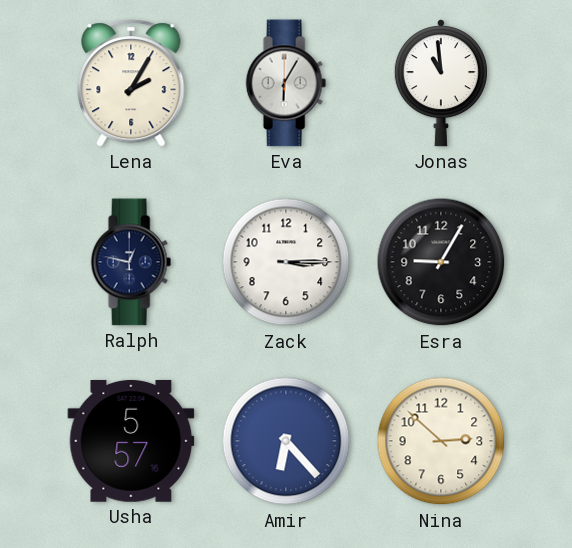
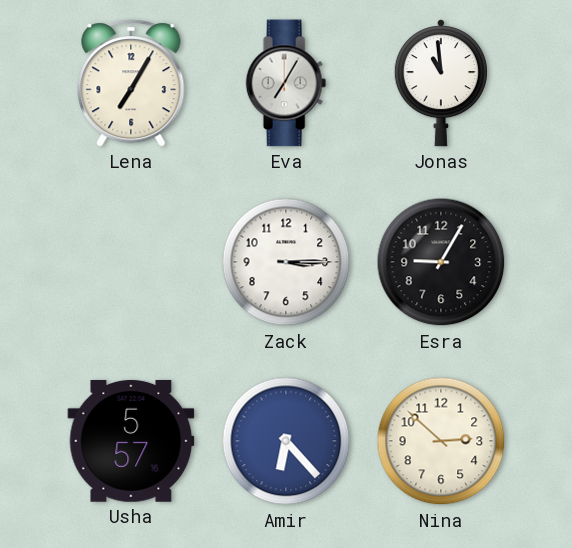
Lena: 2:05 -> 7:05 (131, 83)
Eva: 6:05 -> 7:05 (286, 83)
Ralph: 12:47 -> none (131, 262)
